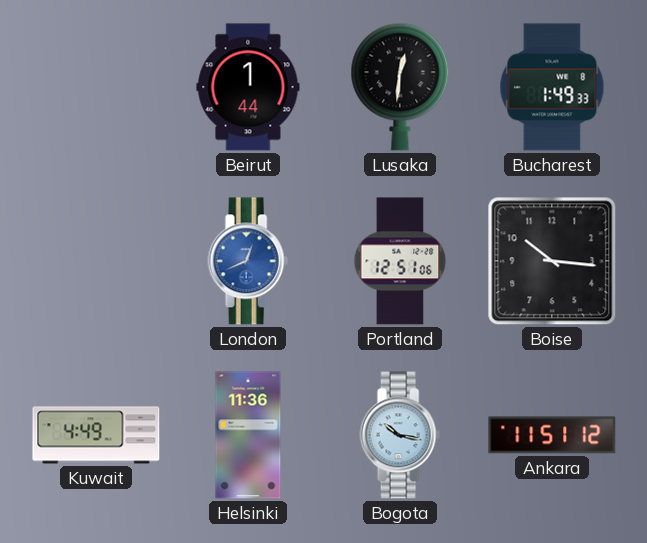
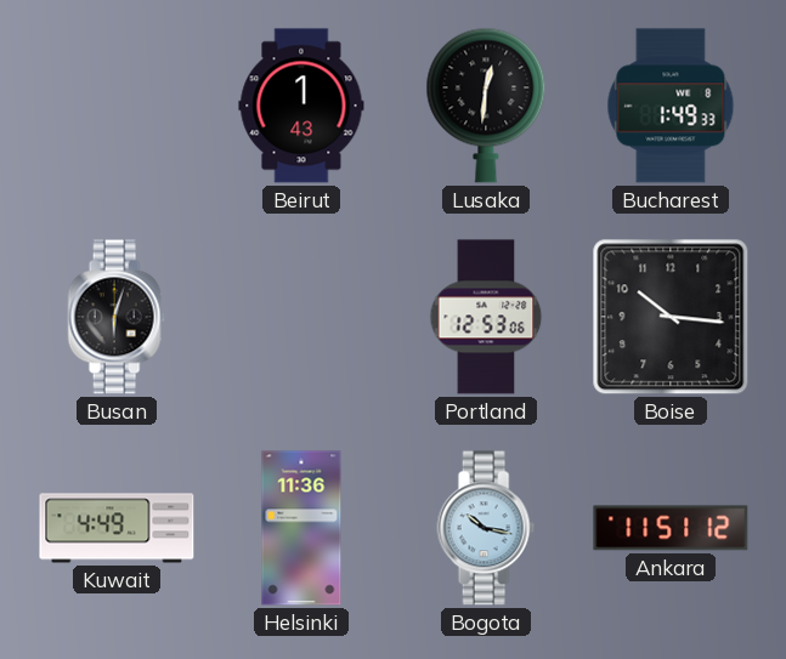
Beirut: 1:44 -> 1:43 (301, 106)
Busan: none -> 6:03 (117, 317)
London: 12:41 -> none (248, 261)
Portland: 12:51 -> 12:53 (486, 317)
